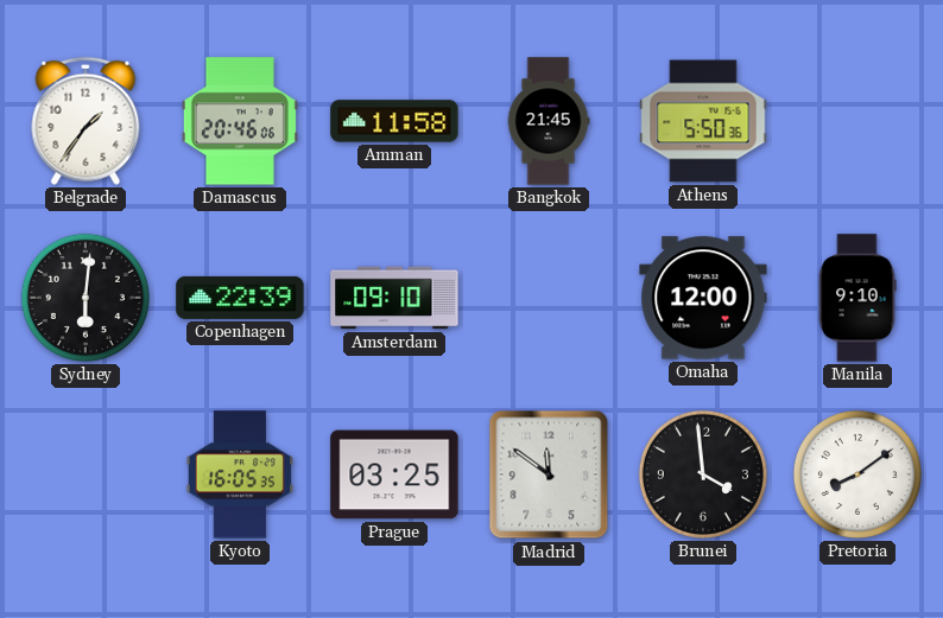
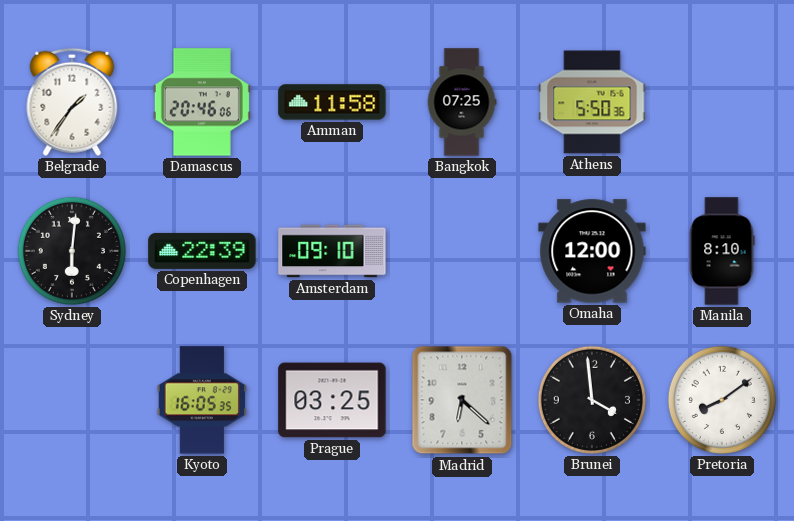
Bangkok: 21:45 -> 07:25 (462, 102)
Manila: 9:10 -> 8:10 (722, 251)
Madrid: 11:51 -> 6:22 (462, 400)
